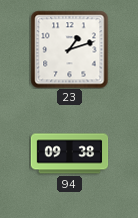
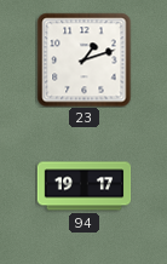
94: 09:38 -> 19:17 (83, 186)
